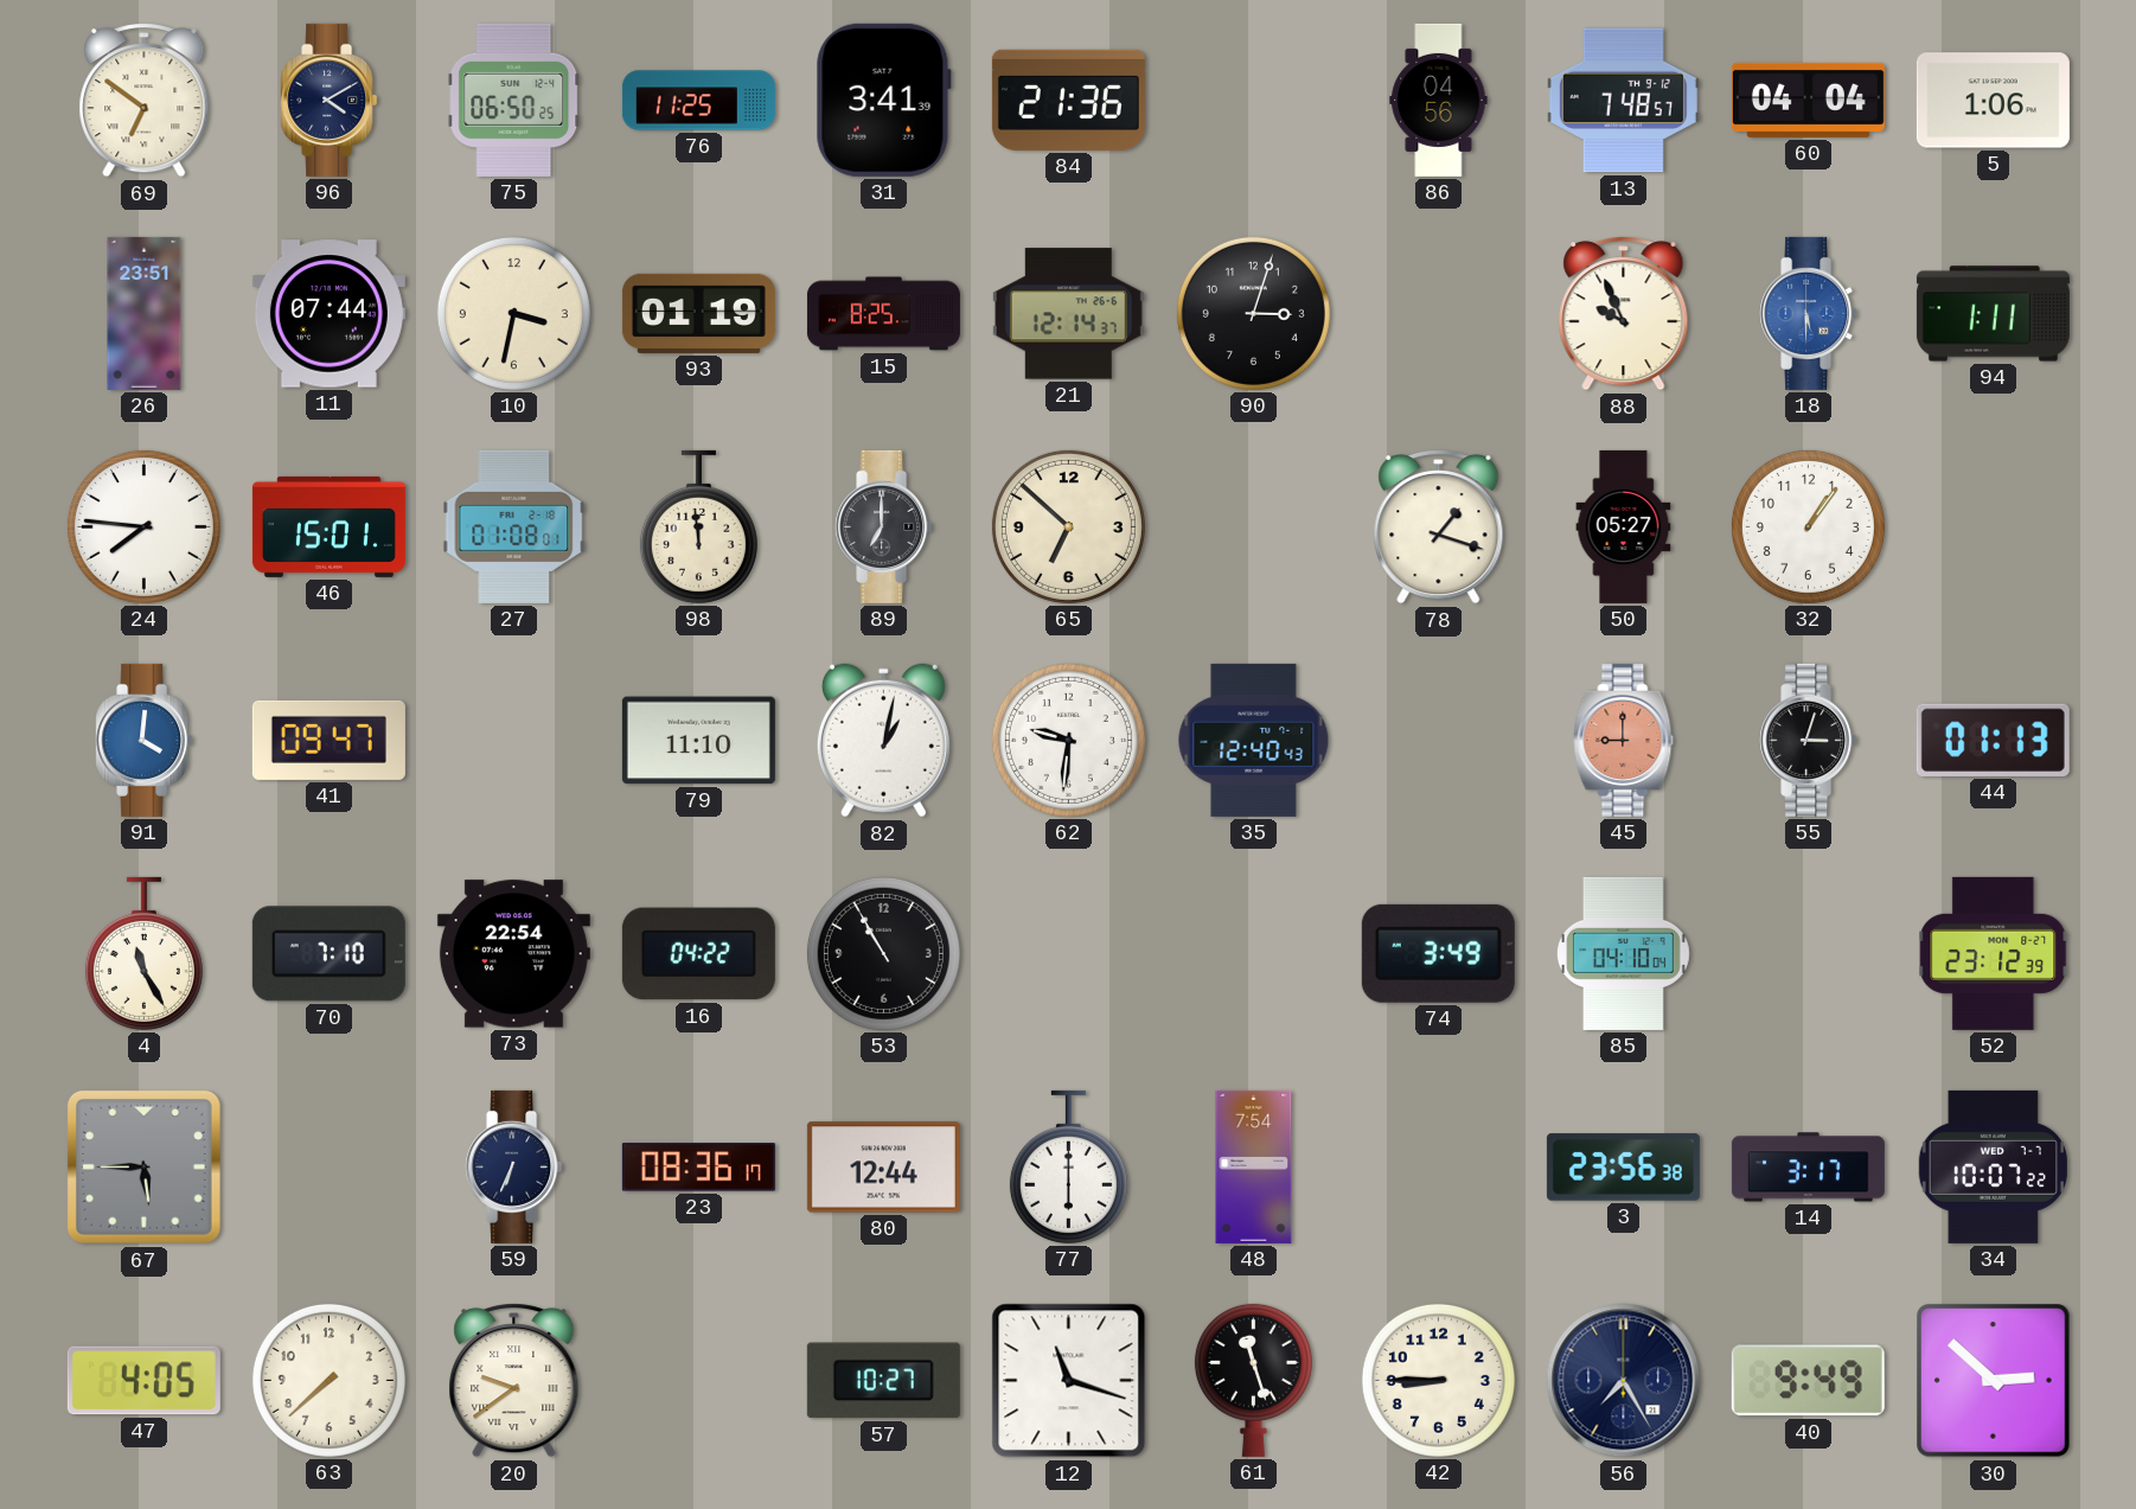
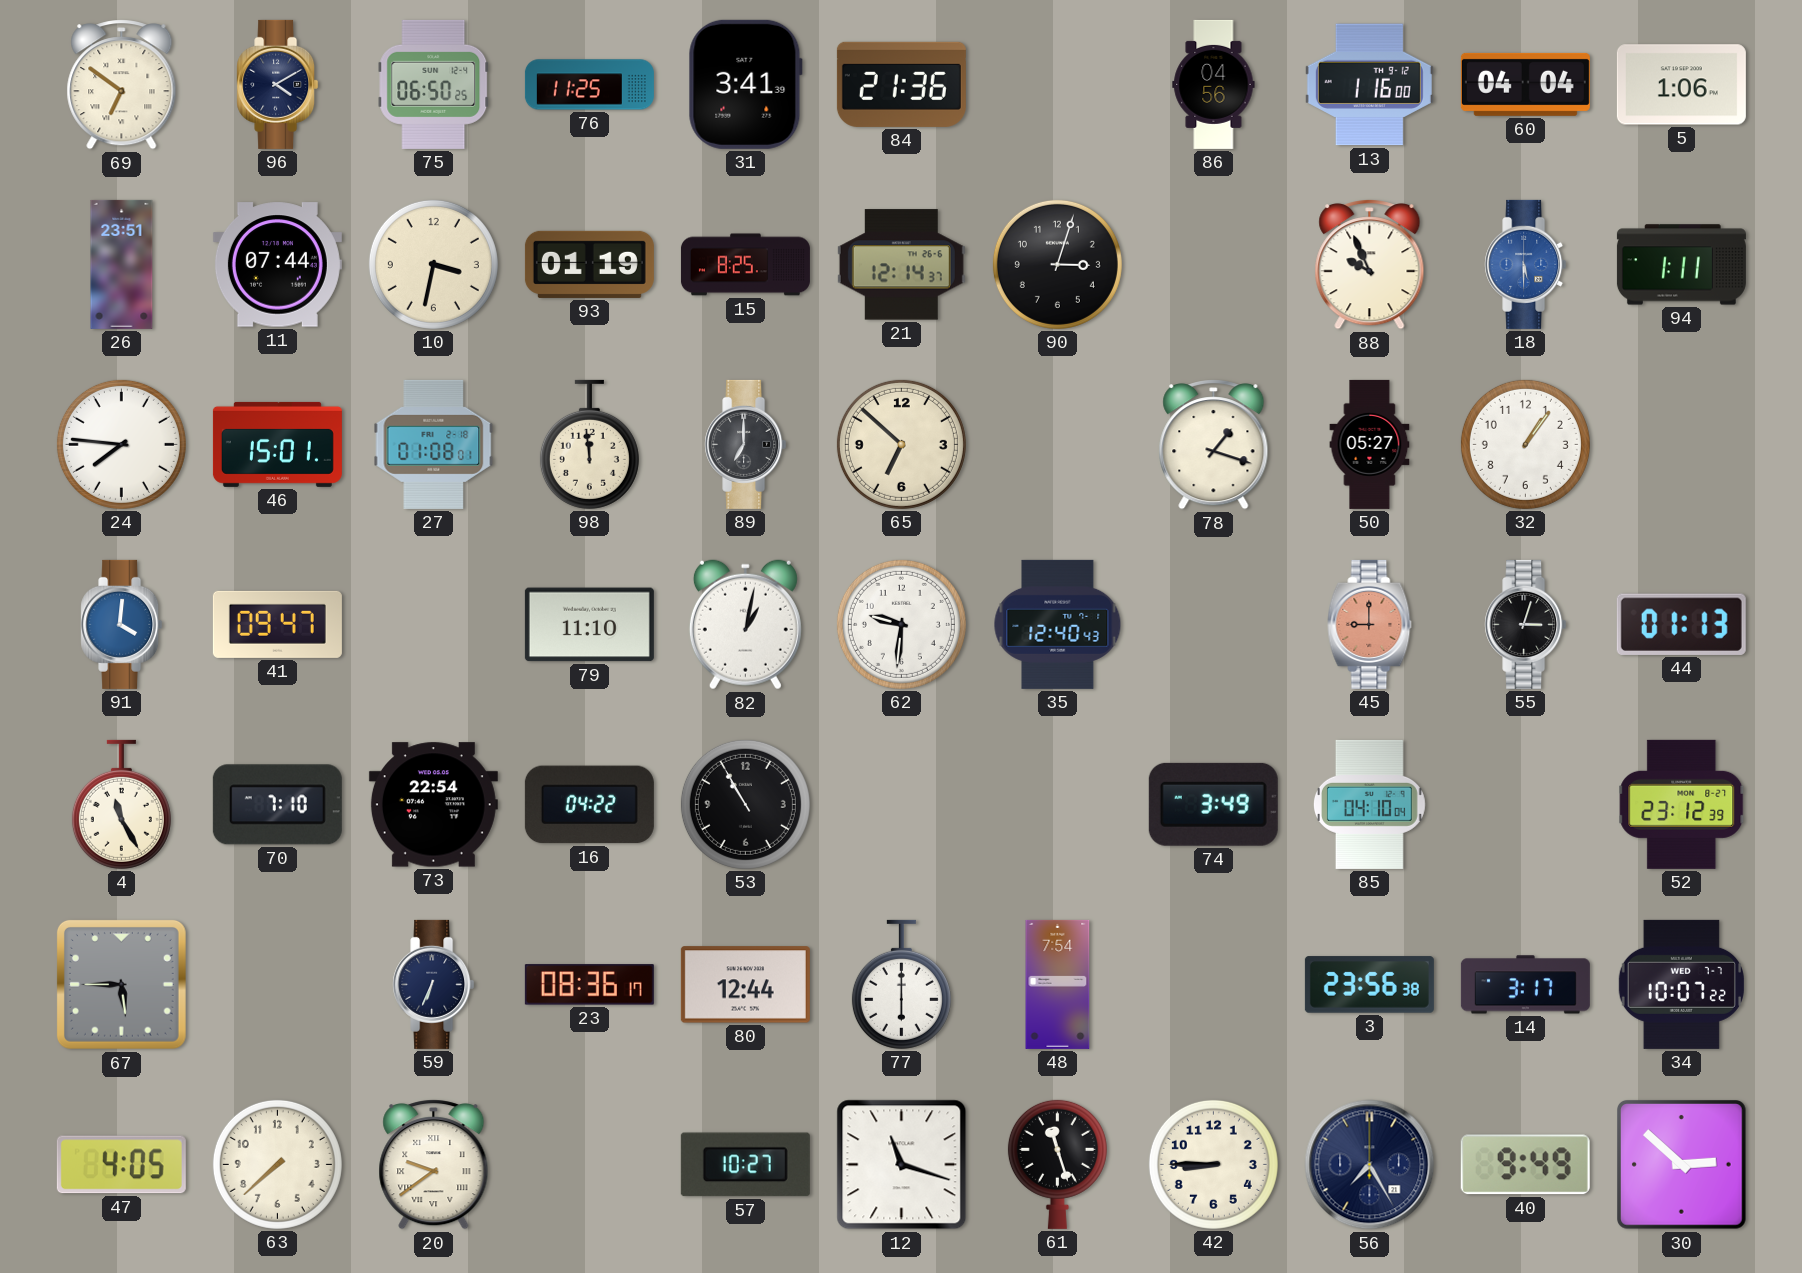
13: 7:48 -> 1:16 (1369, 85)
